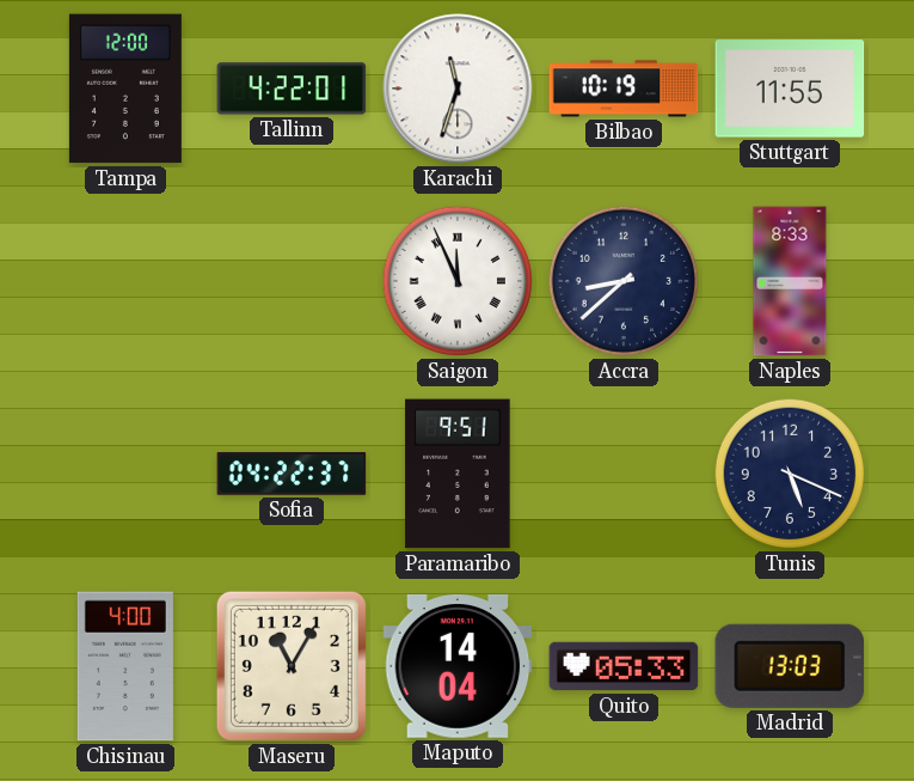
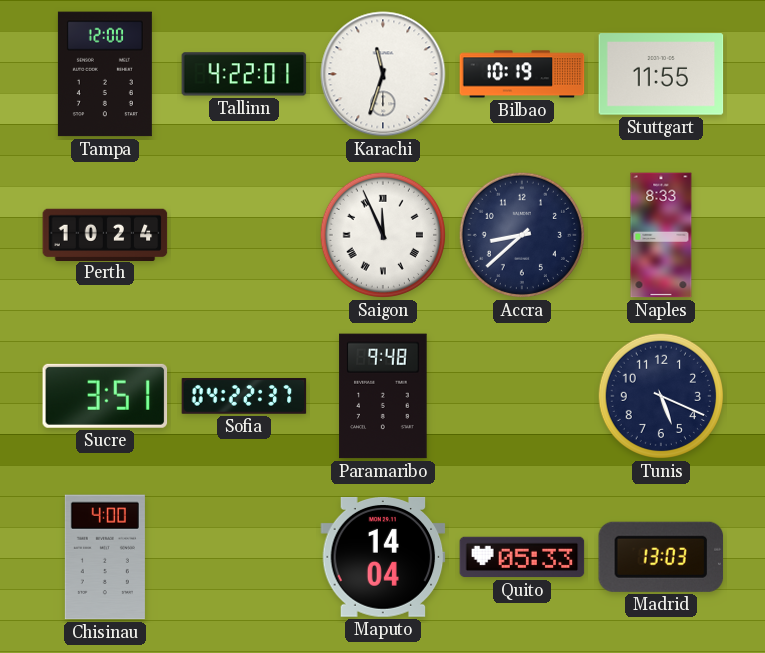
Perth: none -> 10:24 (105, 234)
Sucre: none -> 3:51 (105, 396)
Paramaribo: 9:51 -> 9:48 (383, 396)
Maseru: 11:05 -> none (292, 666)
